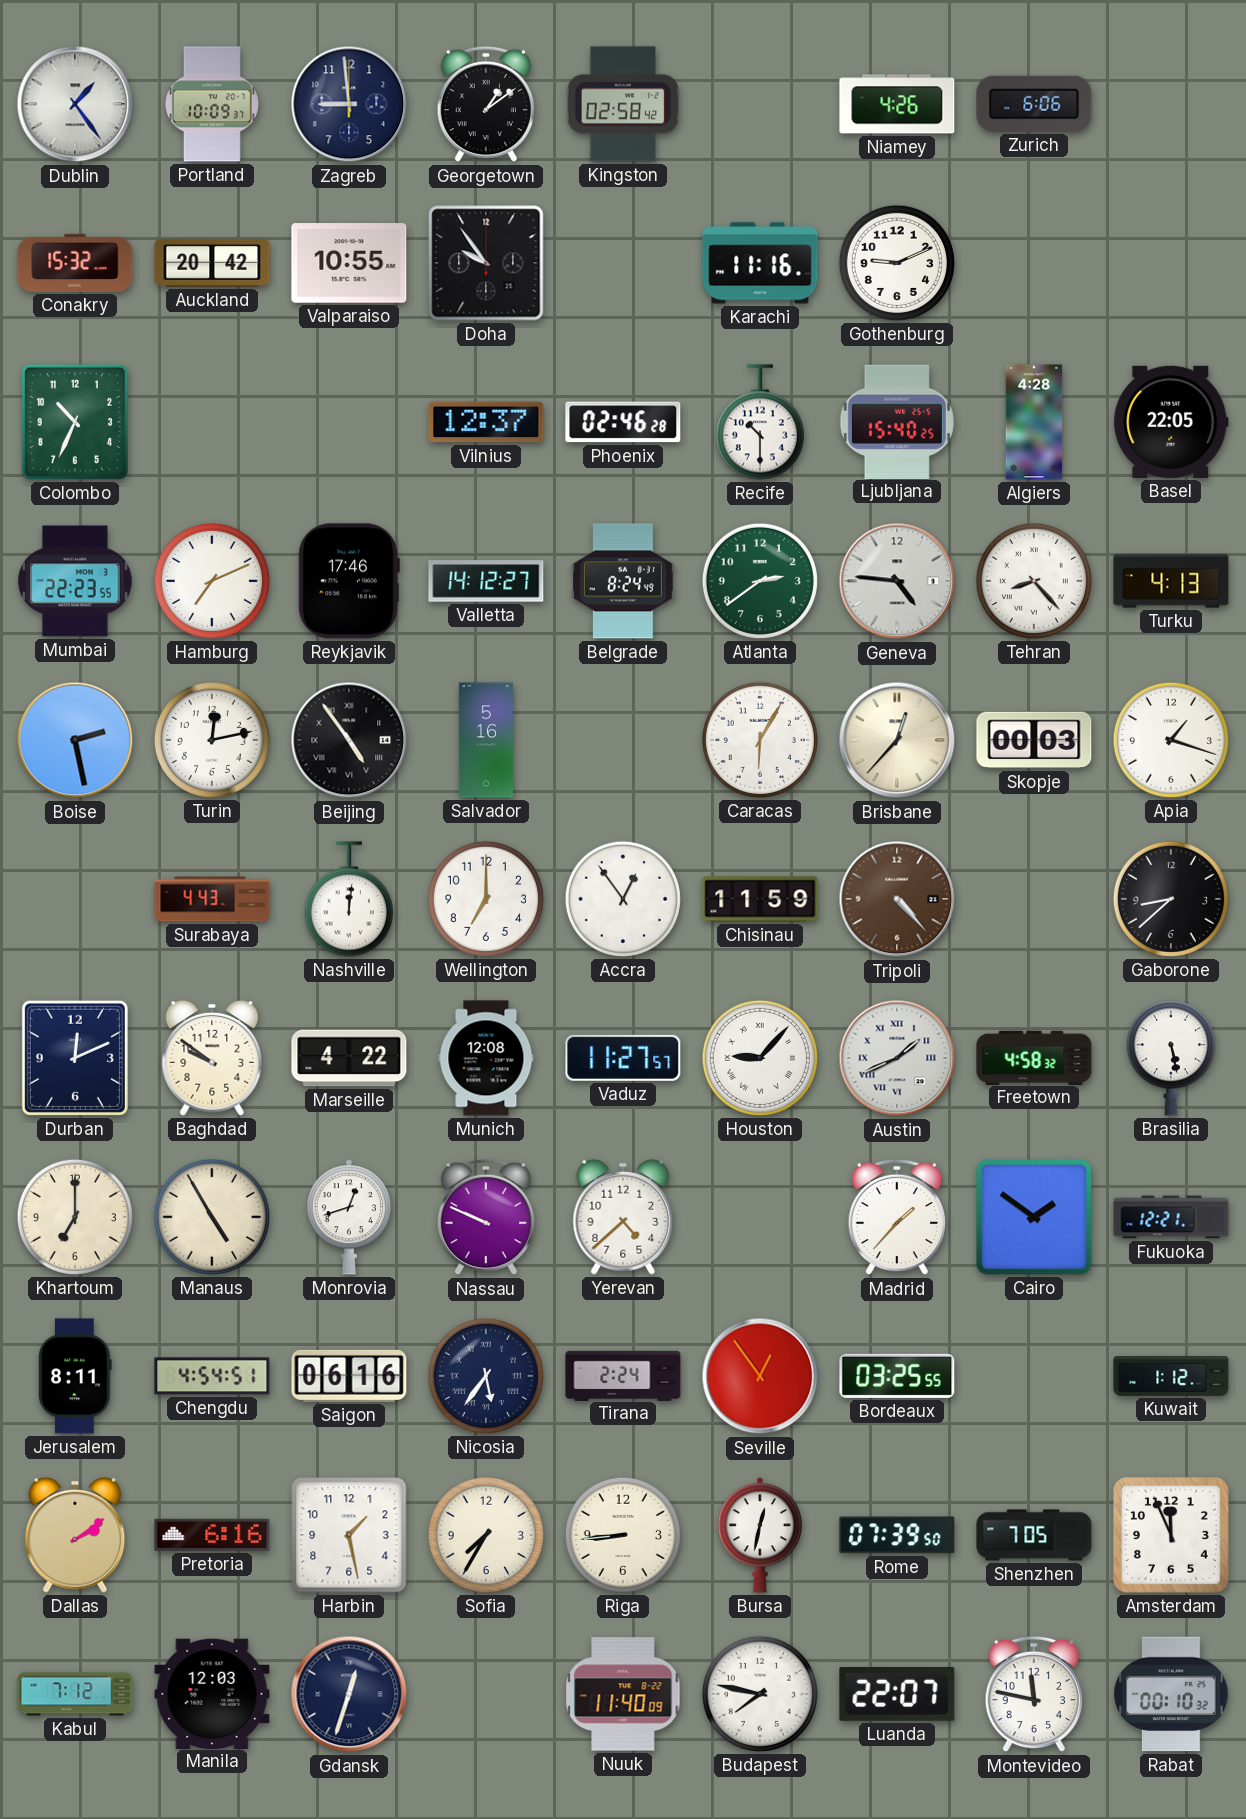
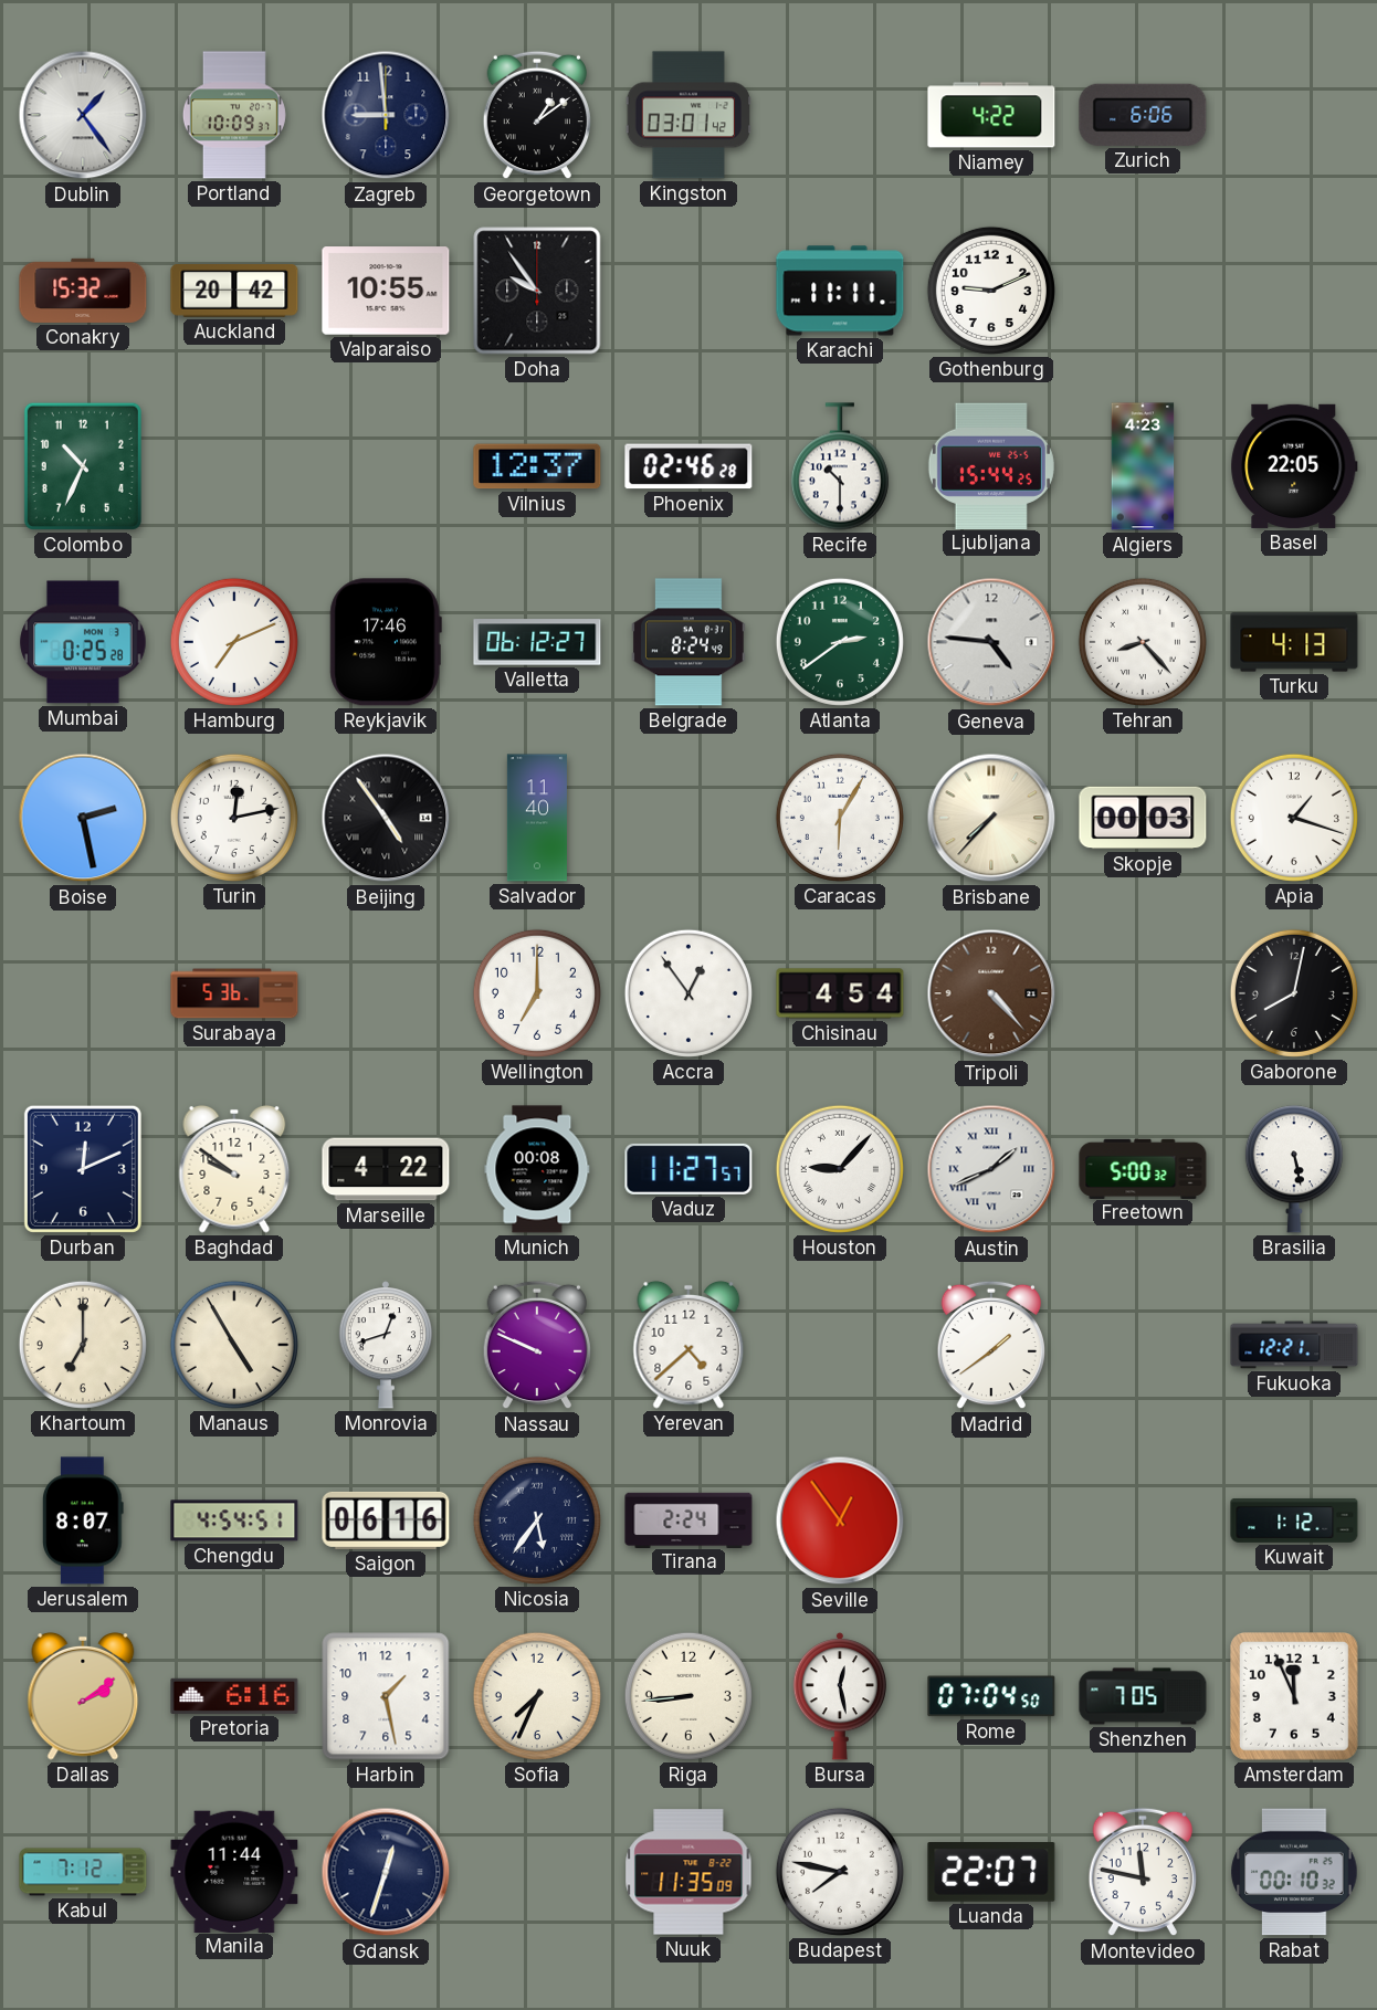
Kingston: 02:58 -> 03:01 (687, 115)
Niamey: 4:26 -> 4:22 (991, 115)
Karachi: 11:16 -> 11:11 (840, 291)
Ljubljana: 15:40 -> 15:44 (991, 465)
Algiers: 4:28 -> 4:23 (1143, 466)
Mumbai: 22:23 -> 0:25 (83, 642)
Valletta: 14:12 -> 06:12 (537, 642)
Salvador: 5:16 -> 11:40 (537, 818)
Brisbane: 12:37 -> 7:37 (991, 818)
Surabaya: 4:43 -> 5:36 (234, 993)
Nashville: 12:01 -> none (349, 899)
Chisinau: 11:59 -> 4:54 (840, 993)
Gaborone: 8:38 -> 8:02 (1294, 993)
Munich: 12:08 -> 00:08 (537, 1169)
Freetown: 4:58 -> 5:00 (1143, 1168)
Madrid: 1:37 -> 1:39 (990, 1345)
Cairo: 1:51 -> none (1034, 1217)
Jerusalem: 8:11 -> 8:07 (84, 1520)
Bordeaux: 03:25 -> none (897, 1376)
Sofia: 7:35 -> 7:34 (537, 1696)
Bursa: 12:32 -> 12:28 (839, 1696)
Rome: 07:39 -> 07:04 (991, 1696)
Manila: 12:03 -> 11:44 (234, 1871)
Nuuk: 11:40 -> 11:35 (688, 1872)
